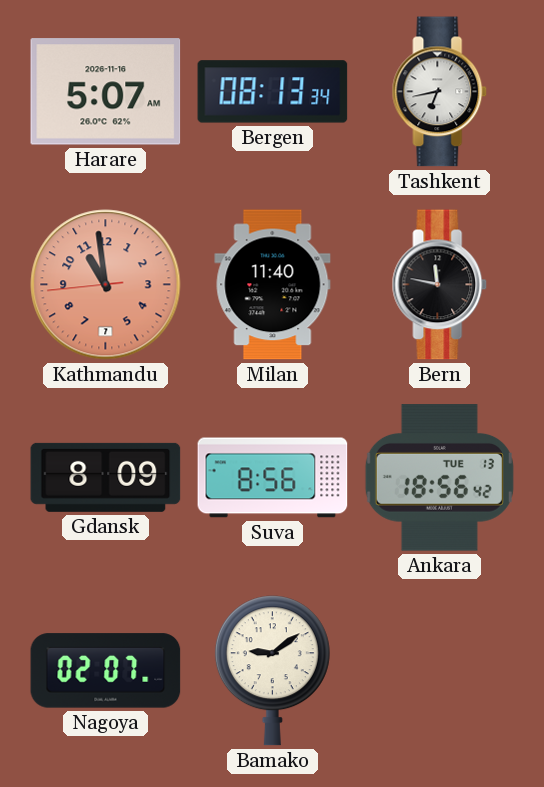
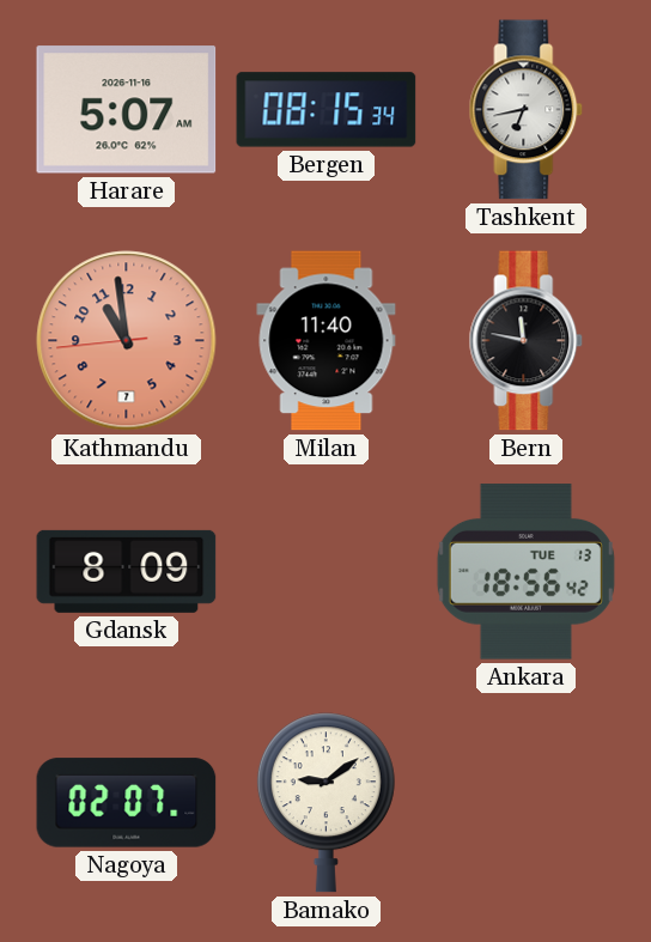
Bergen: 08:13 -> 08:15 (327, 110)
Suva: 8:56 -> none (273, 478)
